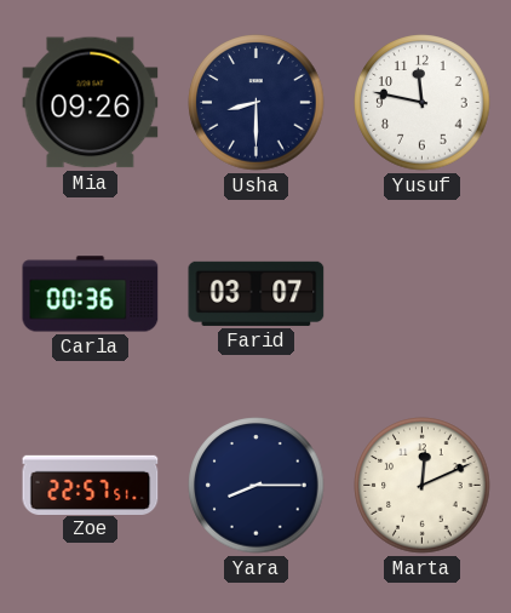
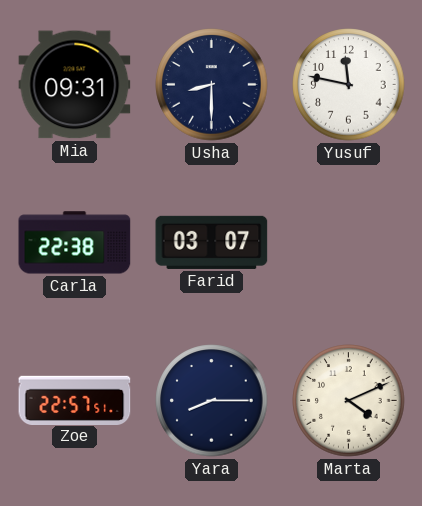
Mia: 09:26 -> 09:31 (75, 85)
Carla: 00:36 -> 22:38 (75, 243)
Marta: 12:11 -> 4:11 (349, 401)
